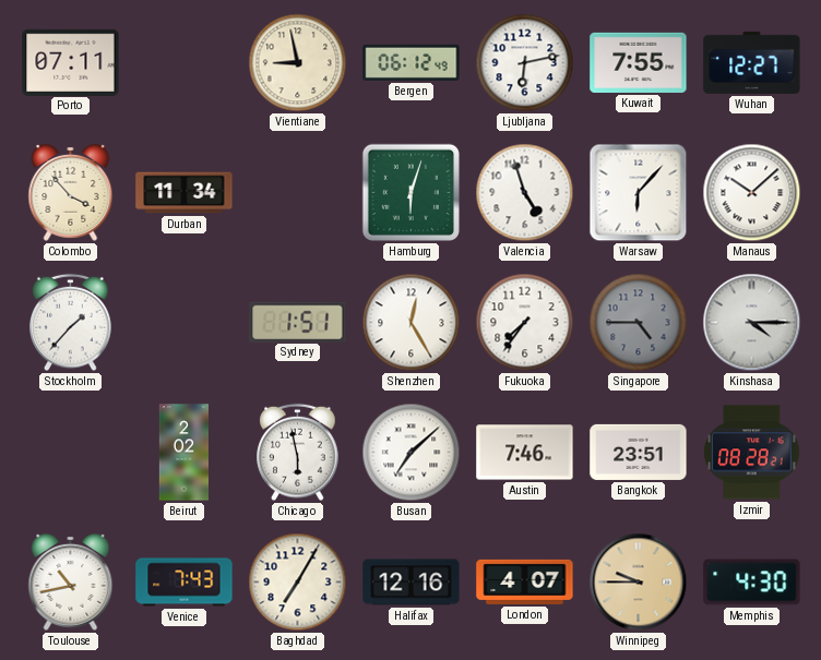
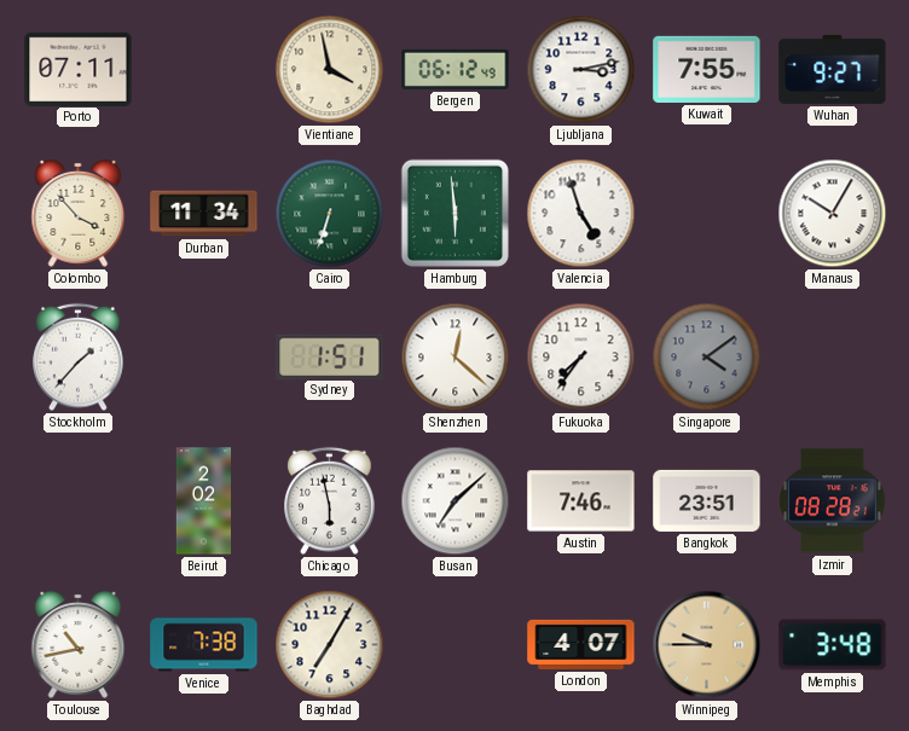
Vientiane: 8:58 -> 3:58 (330, 70)
Ljubljana: 6:13 -> 3:13 (581, 70)
Wuhan: 12:27 -> 9:27 (833, 69)
Cairo: none -> 6:33 (330, 214)
Hamburg: 6:03 -> 5:59 (454, 213)
Warsaw: 6:07 -> none (639, 193)
Manaus: 10:08 -> 10:05 (833, 214)
Shenzhen: 12:25 -> 12:22 (456, 358)
Singapore: 4:45 -> 4:09 (707, 358)
Kinshasa: 4:15 -> none (752, 323)
Venice: 7:43 -> 7:38 (204, 645)
Halifax: 12:16 -> none (412, 583)
Memphis: 4:30 -> 3:48 (833, 645)
